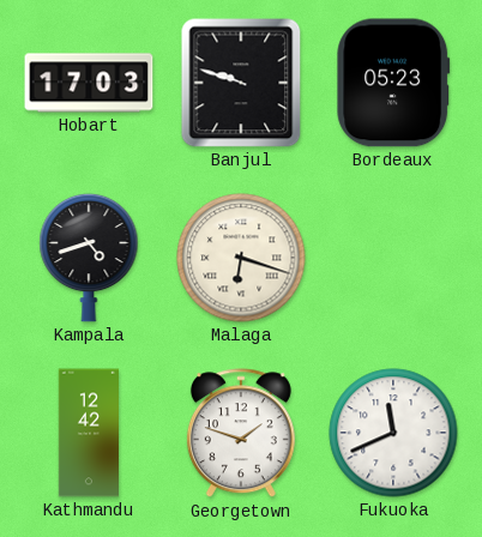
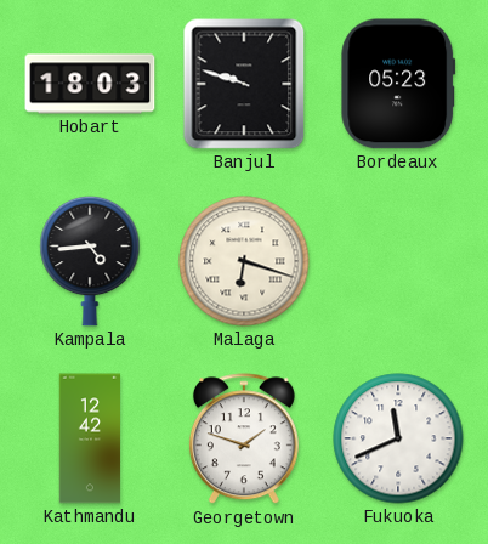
Hobart: 17:03 -> 18:03 (90, 84)
Kampala: 4:42 -> 4:44 (90, 261)
